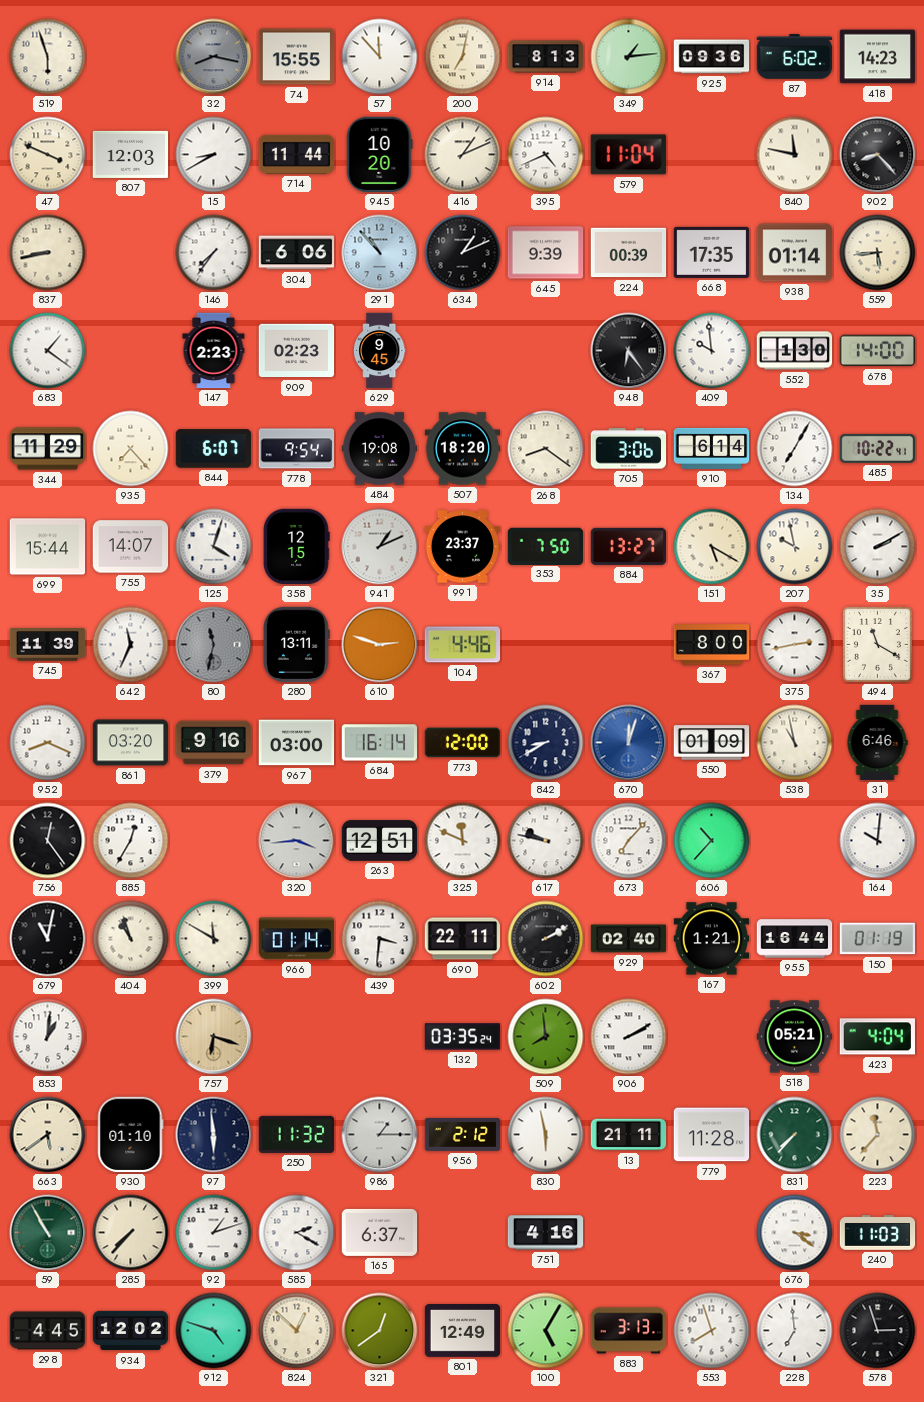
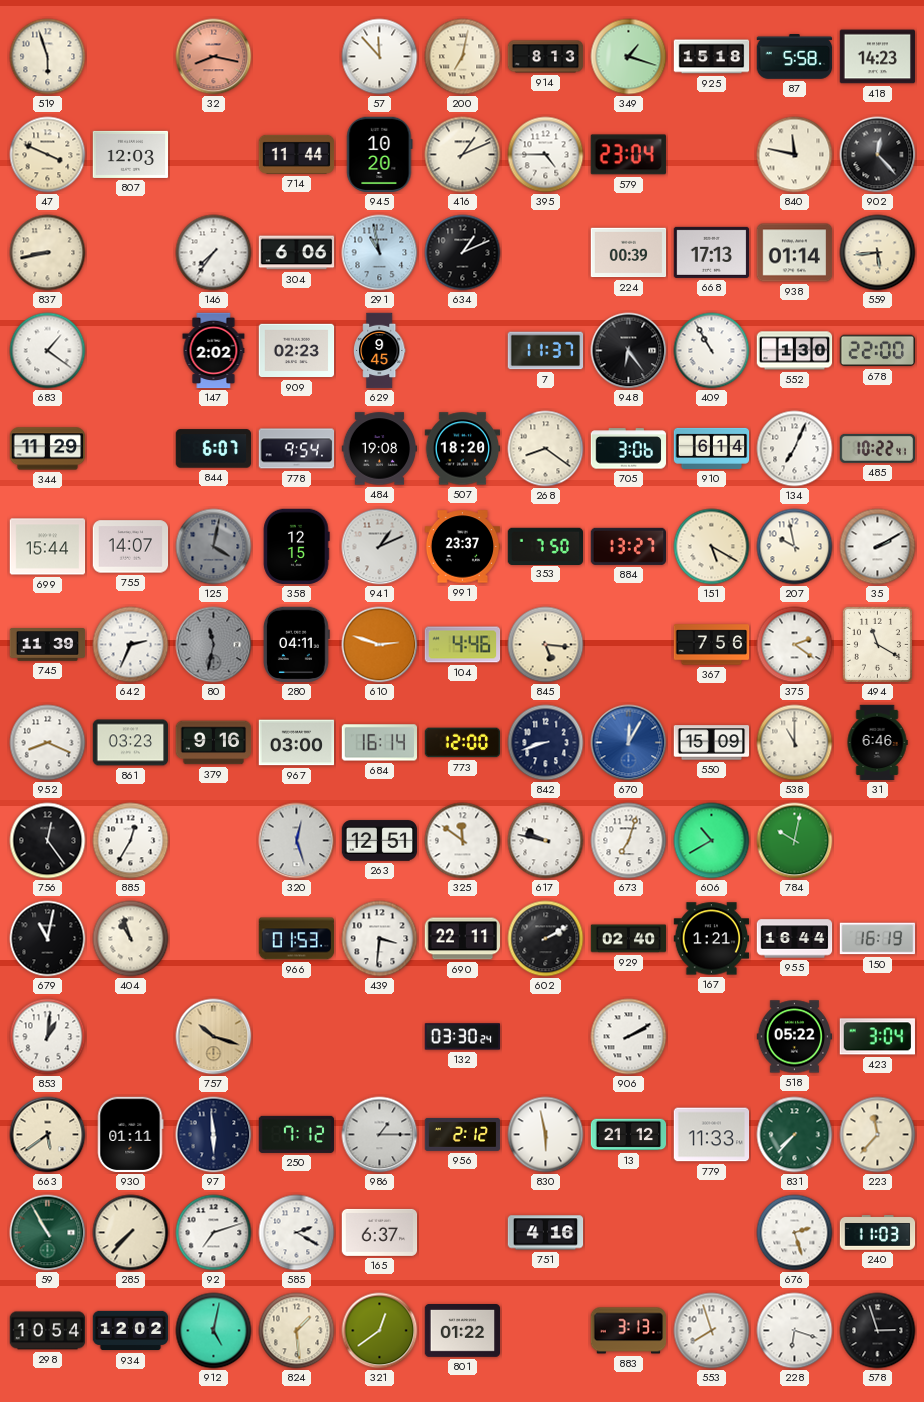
32 dial: grey -> salmon (214, 57)
74: 15:55 -> none (297, 57)
349: 1:14 -> 1:18 (629, 57)
925: 09:36 -> 15:18 (712, 57)
87: 6:02 -> 5:58 (795, 57)
15: 8:40 -> none (214, 155)
395: 4:41 -> 4:45 (546, 155)
579: 11:04 -> 23:04 (628, 155)
902: 8:23 -> 12:23 (878, 155)
291: 10:53 -> 10:58 (380, 253)
645: 9:39 -> none (546, 253)
668: 17:35 -> 17:13 (712, 252)
147: 2:23 -> 2:02 (214, 351)
7: none -> 11:37 (546, 351)
409: 9:59 -> 10:55 (712, 351)
678: 14:00 -> 22:00 (878, 351)
935: 7:23 -> none (131, 449)
134: 7:05 -> 7:04 (795, 449)
125: 4:03 -> 4:02 (214, 547)
125 dial: white -> grey (214, 547)
642: 11:34 -> 2:34 (131, 645)
280: 13:11 -> 04:11 (296, 645)
845: none -> 5:16 (546, 645)
367: 8:00 -> 7:56 (712, 645)
375: 2:43 -> 2:21 (795, 645)
861: 03:20 -> 03:23 (131, 743)
842: 8:40 -> 8:42 (546, 743)
670: 12:03 -> 12:05 (629, 743)
550: 01:09 -> 15:09 (712, 743)
538: 10:58 -> 11:00 (795, 743)
320: 3:44 -> 12:27 (297, 841)
325: 11:49 -> 11:51 (463, 841)
673: 7:07 -> 7:03 (629, 841)
606: 10:37 -> 10:40 (712, 841)
784: none -> 10:02 (795, 841)
164: 10:01 -> none (878, 841)
399: 11:50 -> none (214, 939)
966: 01:14 -> 01:53 (297, 939)
150: 01:19 -> 16:19 (878, 939)
757: 6:18 -> 10:18 (214, 1037)
132: 03:35 -> 03:30 (463, 1037)
509: 7:59 -> none (546, 1037)
518: 05:21 -> 05:22 (795, 1037)
423: 4:04 -> 3:04 (877, 1037)
930: 01:10 -> 01:11 (131, 1135)
250: 11:32 -> 7:12 (297, 1134)
13: 21:11 -> 21:12 (629, 1135)
779: 11:28 -> 11:33 (712, 1135)
92: 1:12 -> 7:12 (214, 1233)
676: 3:21 -> 2:27 (795, 1233)
298: 4:45 -> 10:54 (48, 1331)
912: 4:48 -> 5:02 (214, 1331)
824: 12:52 -> 1:29 (297, 1331)
801: 12:49 -> 01:22 (463, 1331)
100: 5:05 -> none (546, 1331)
228: 6:59 -> 6:18 (795, 1331)
